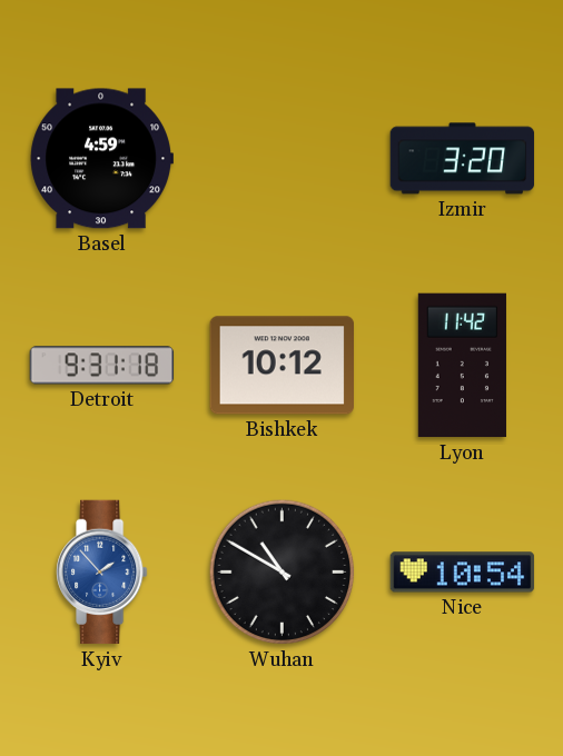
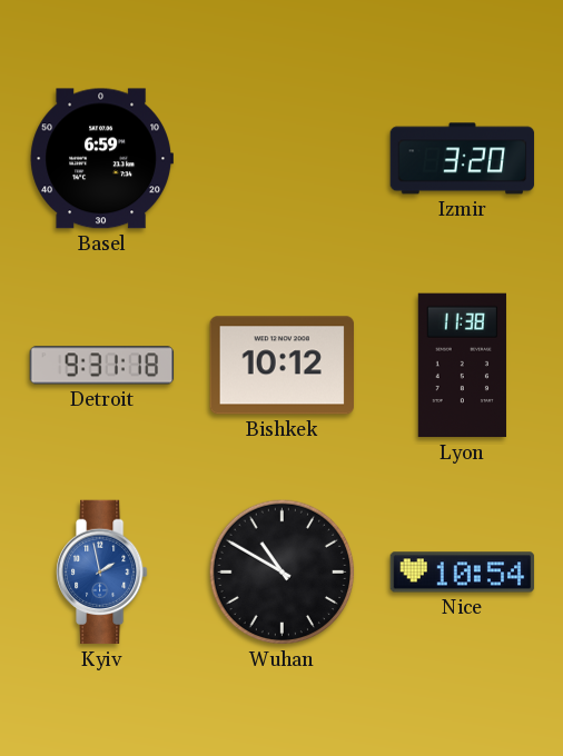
Basel: 4:59 -> 6:59 (101, 159)
Lyon: 11:42 -> 11:38 (462, 366)
Kyiv: 1:53 -> 1:58 (102, 573)
